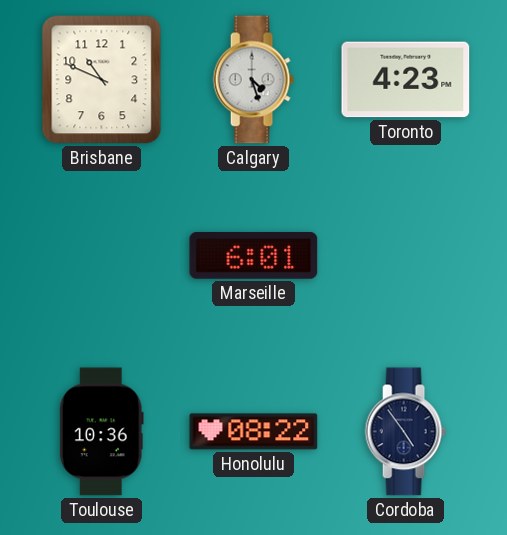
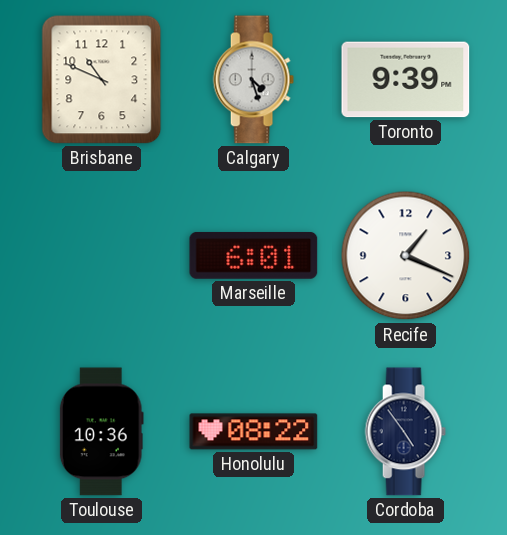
Toronto: 4:23 -> 9:39 (406, 80)
Recife: none -> 1:19 (406, 256)
